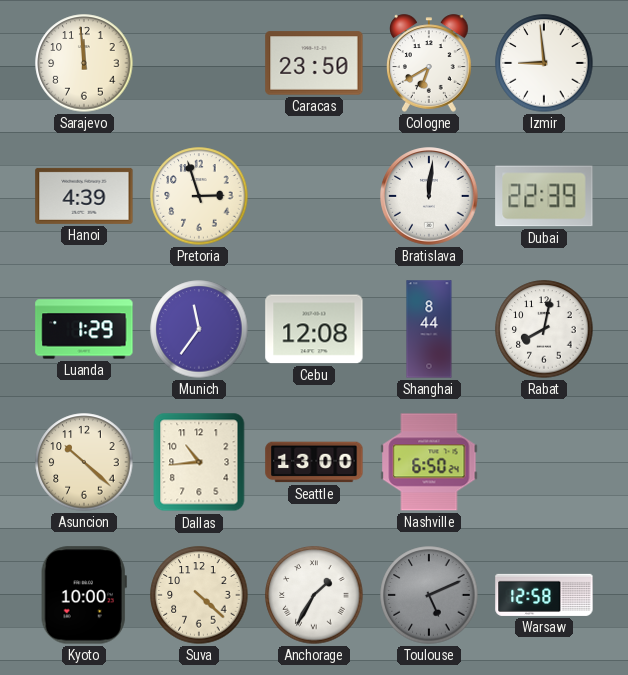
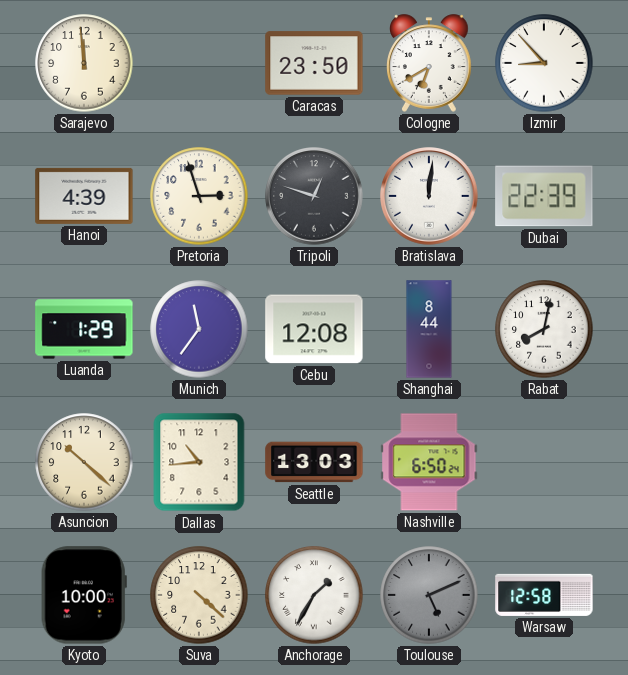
Izmir: 8:59 -> 8:53 (544, 63)
Tripoli: none -> 12:48 (314, 196)
Seattle: 13:00 -> 13:03 (314, 462)
